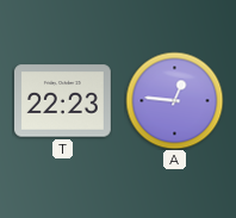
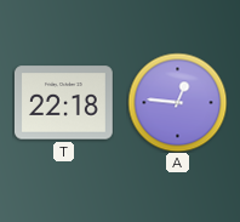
T: 22:23 -> 22:18 (63, 103)
